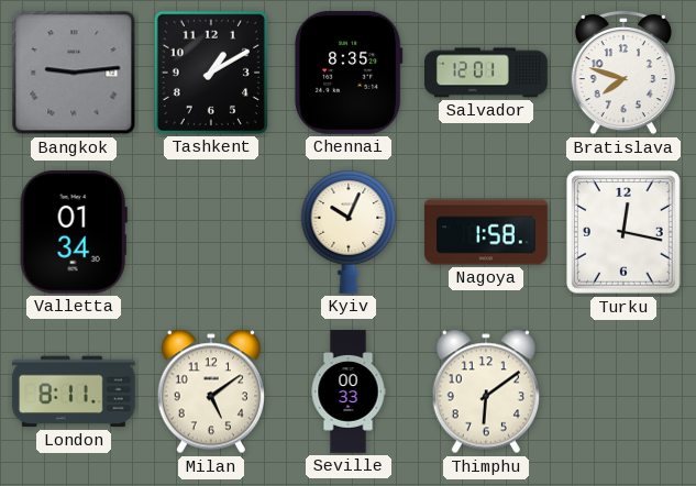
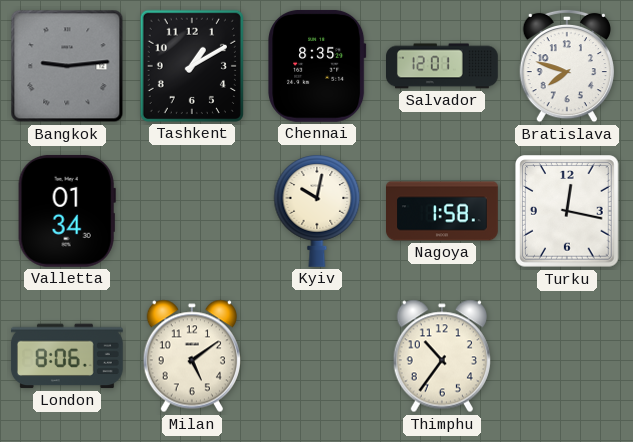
Kyiv: 10:04 -> 10:02 (317, 211)
London: 8:11 -> 8:06 (67, 356)
Seville: 00:33 -> none (349, 391)
Thimphu: 6:09 -> 10:36 (441, 356)
